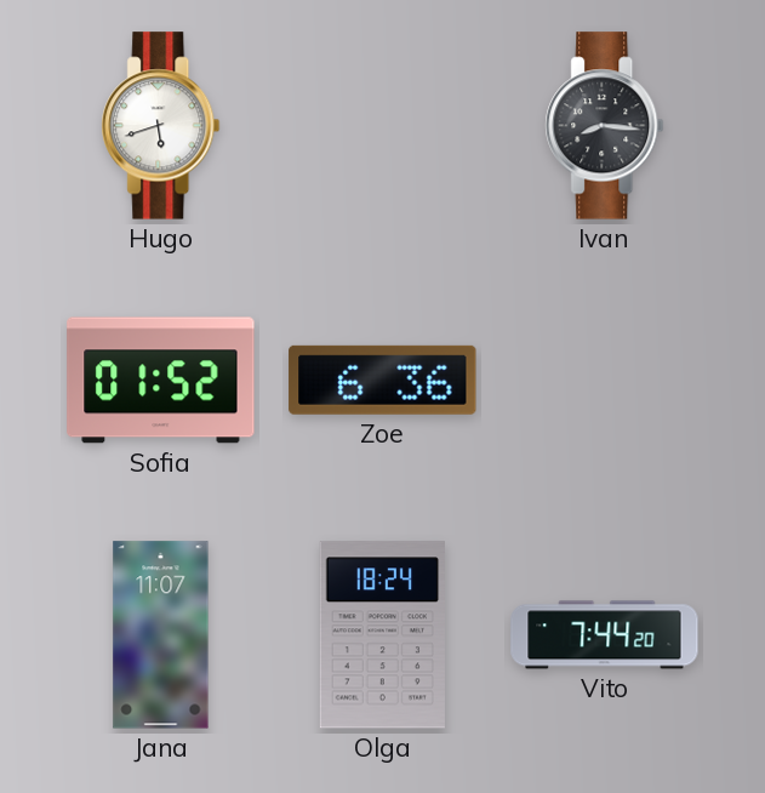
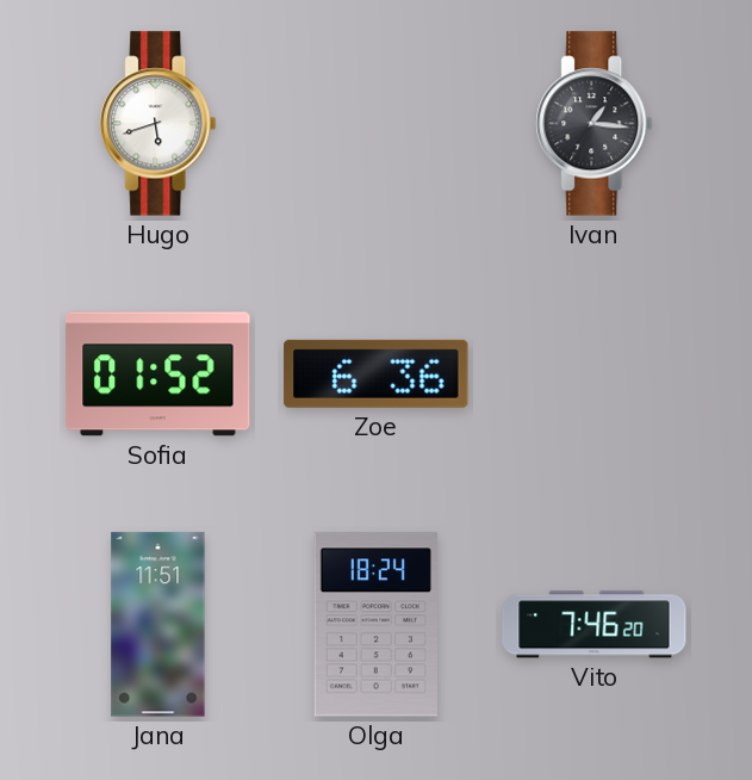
Ivan: 8:16 -> 1:16 (595, 124)
Jana: 11:07 -> 11:51 (159, 625)
Vito: 7:44 -> 7:46 (595, 625)
